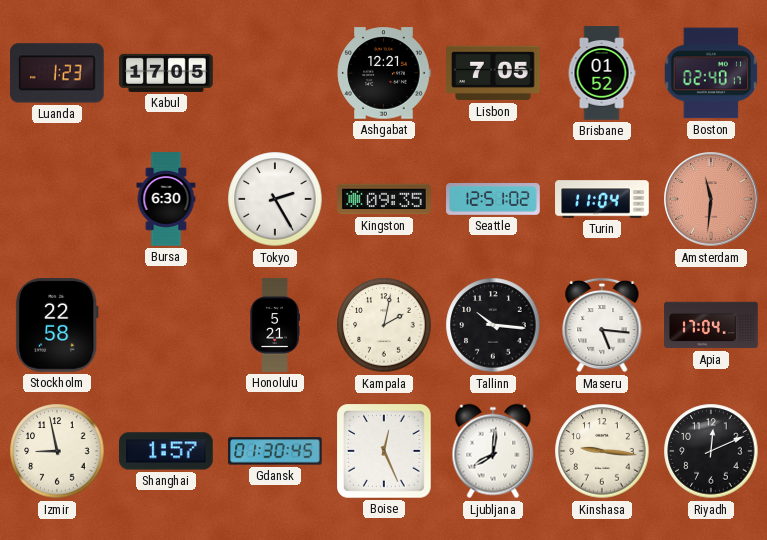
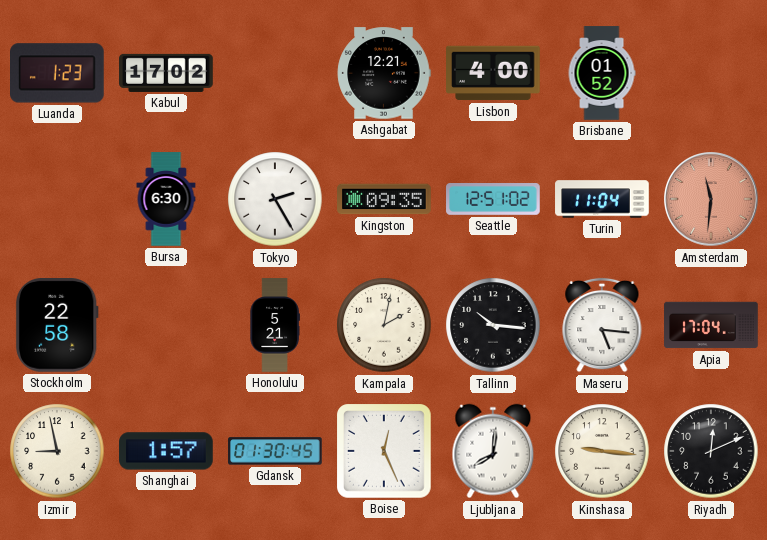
Kabul: 17:05 -> 17:02 (166, 73)
Lisbon: 7:05 -> 4:00 (493, 73)
Boston: 02:40 -> none (711, 73)
